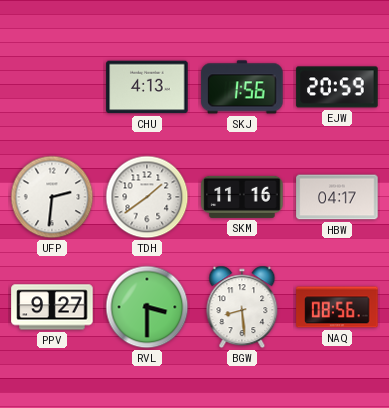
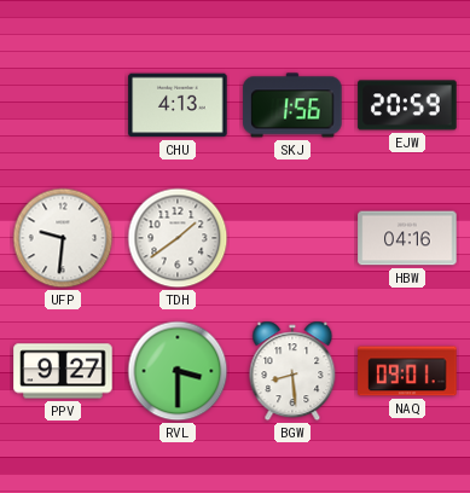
UFP: 2:31 -> 9:31 (63, 238)
SKM: 11:16 -> none (242, 197)
HBW: 04:17 -> 04:16 (407, 238)
NAQ: 08:56 -> 09:01 (407, 371)
